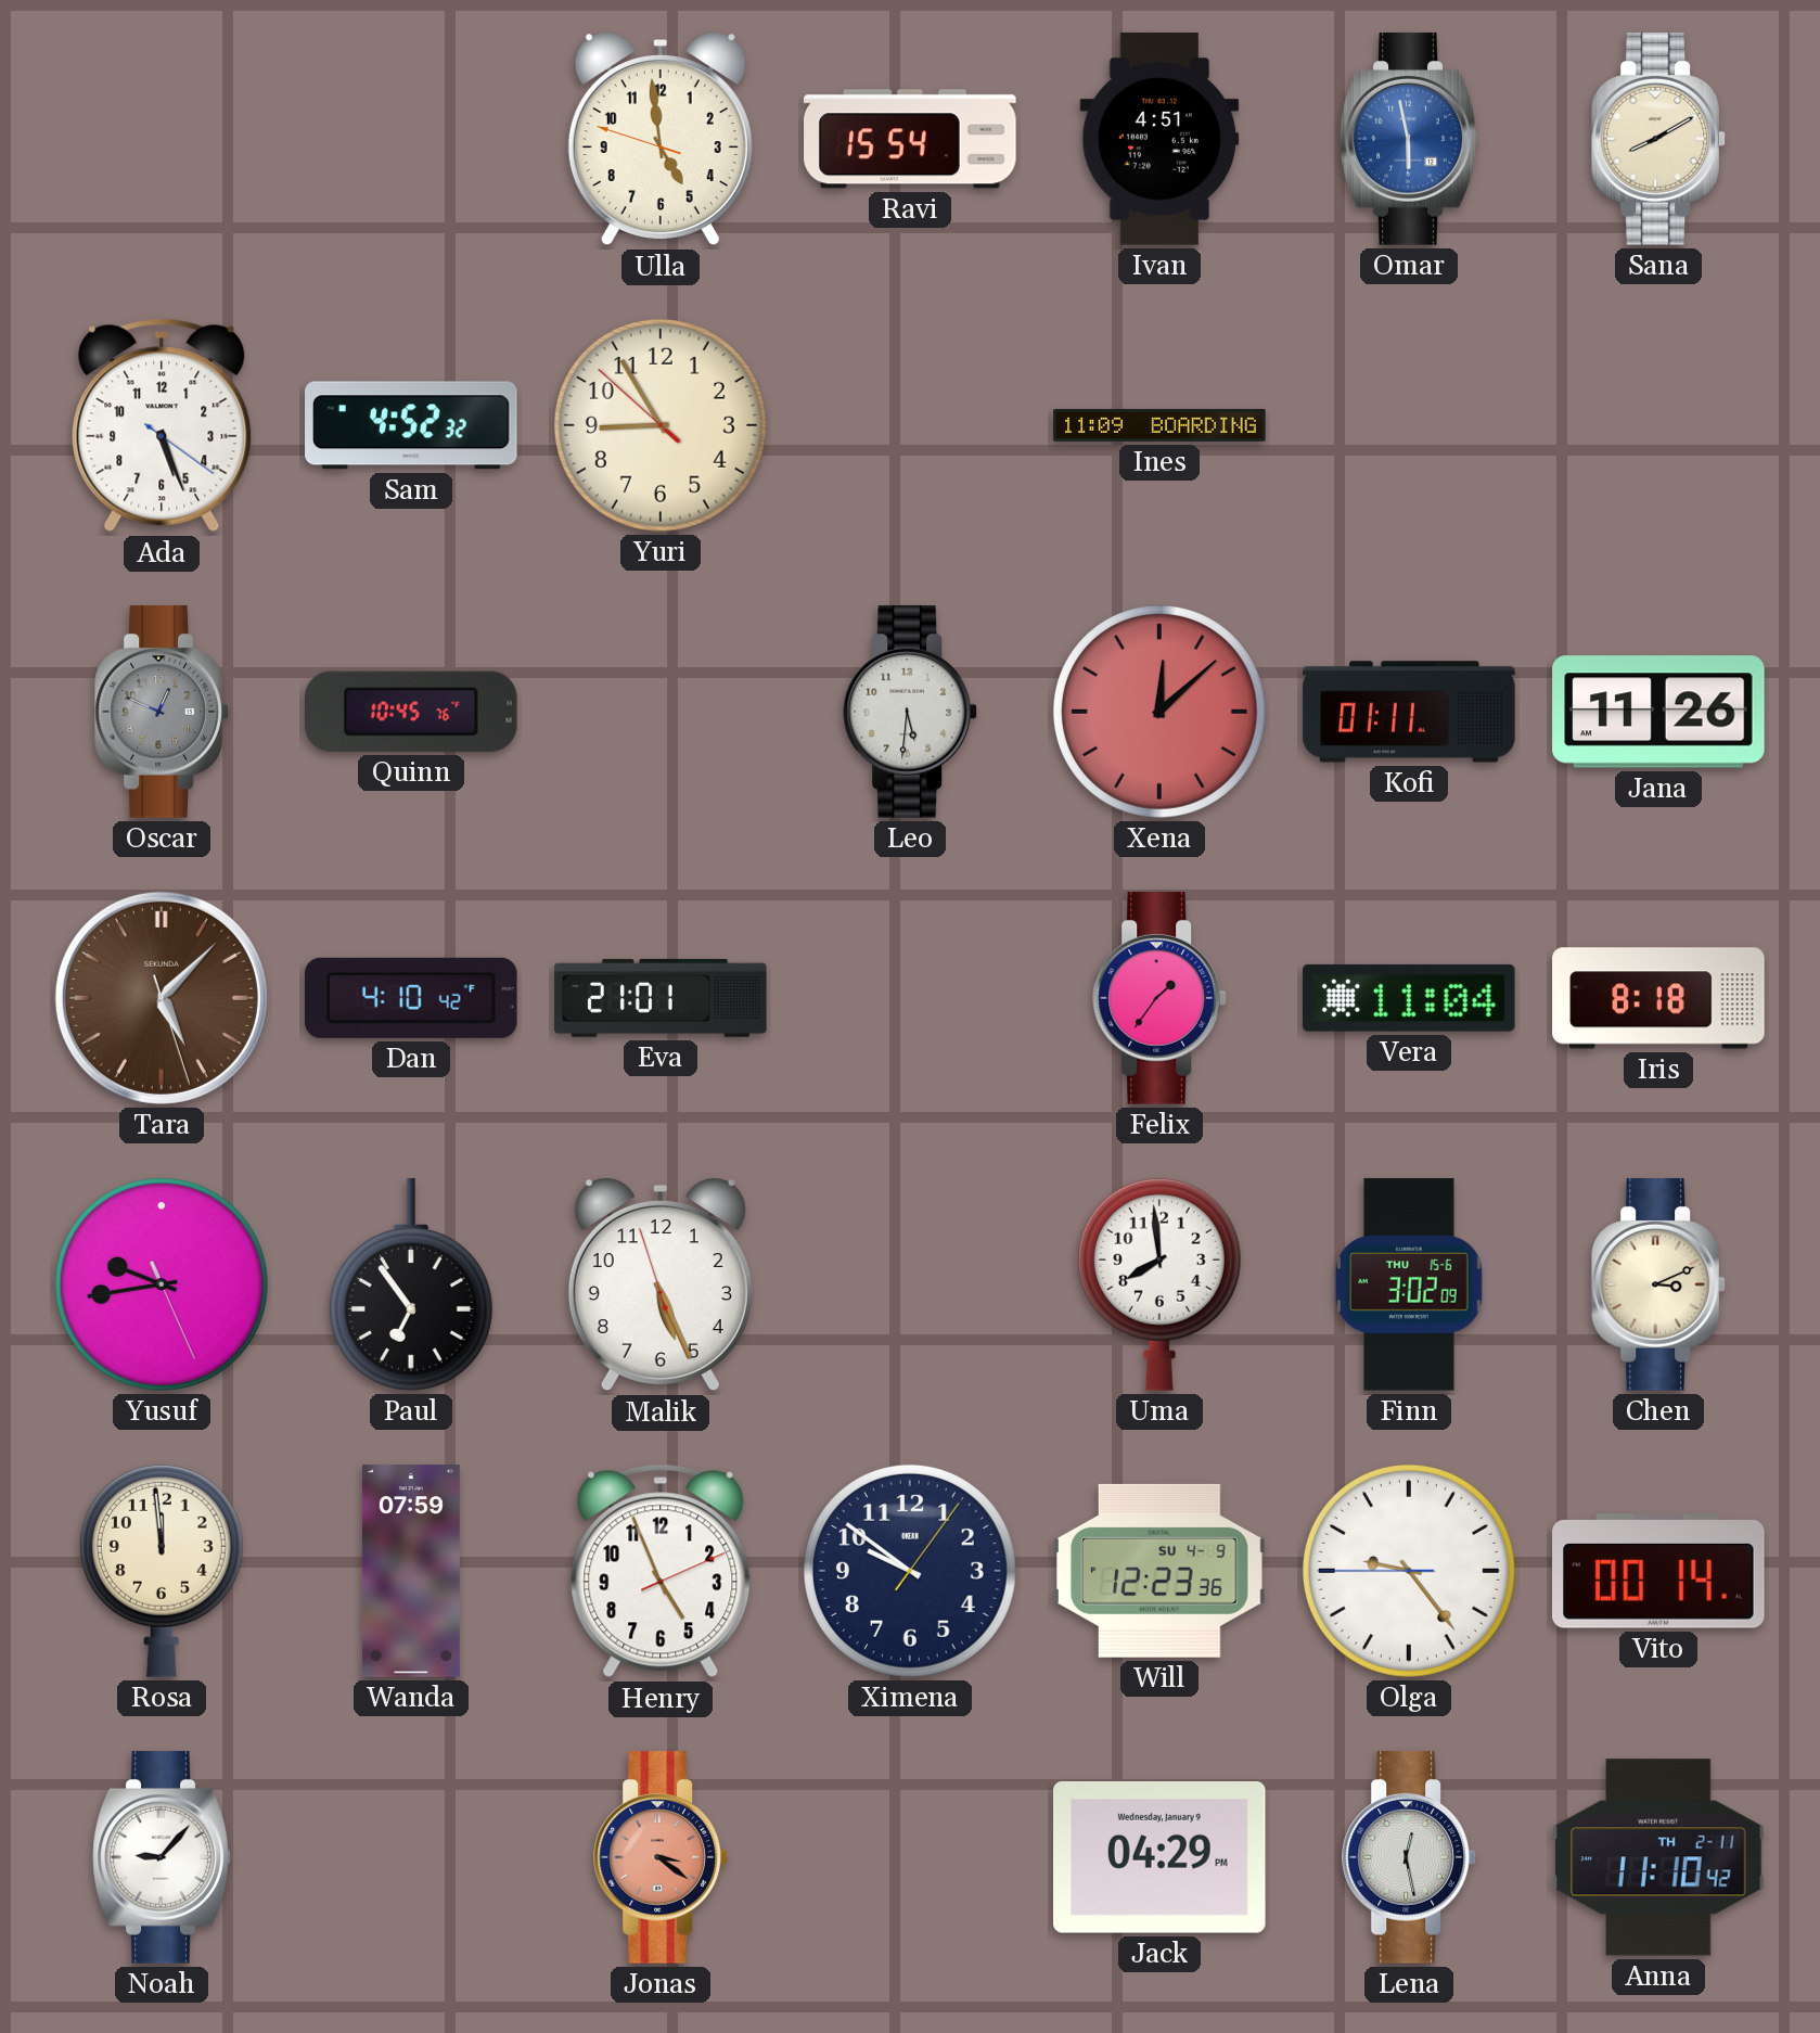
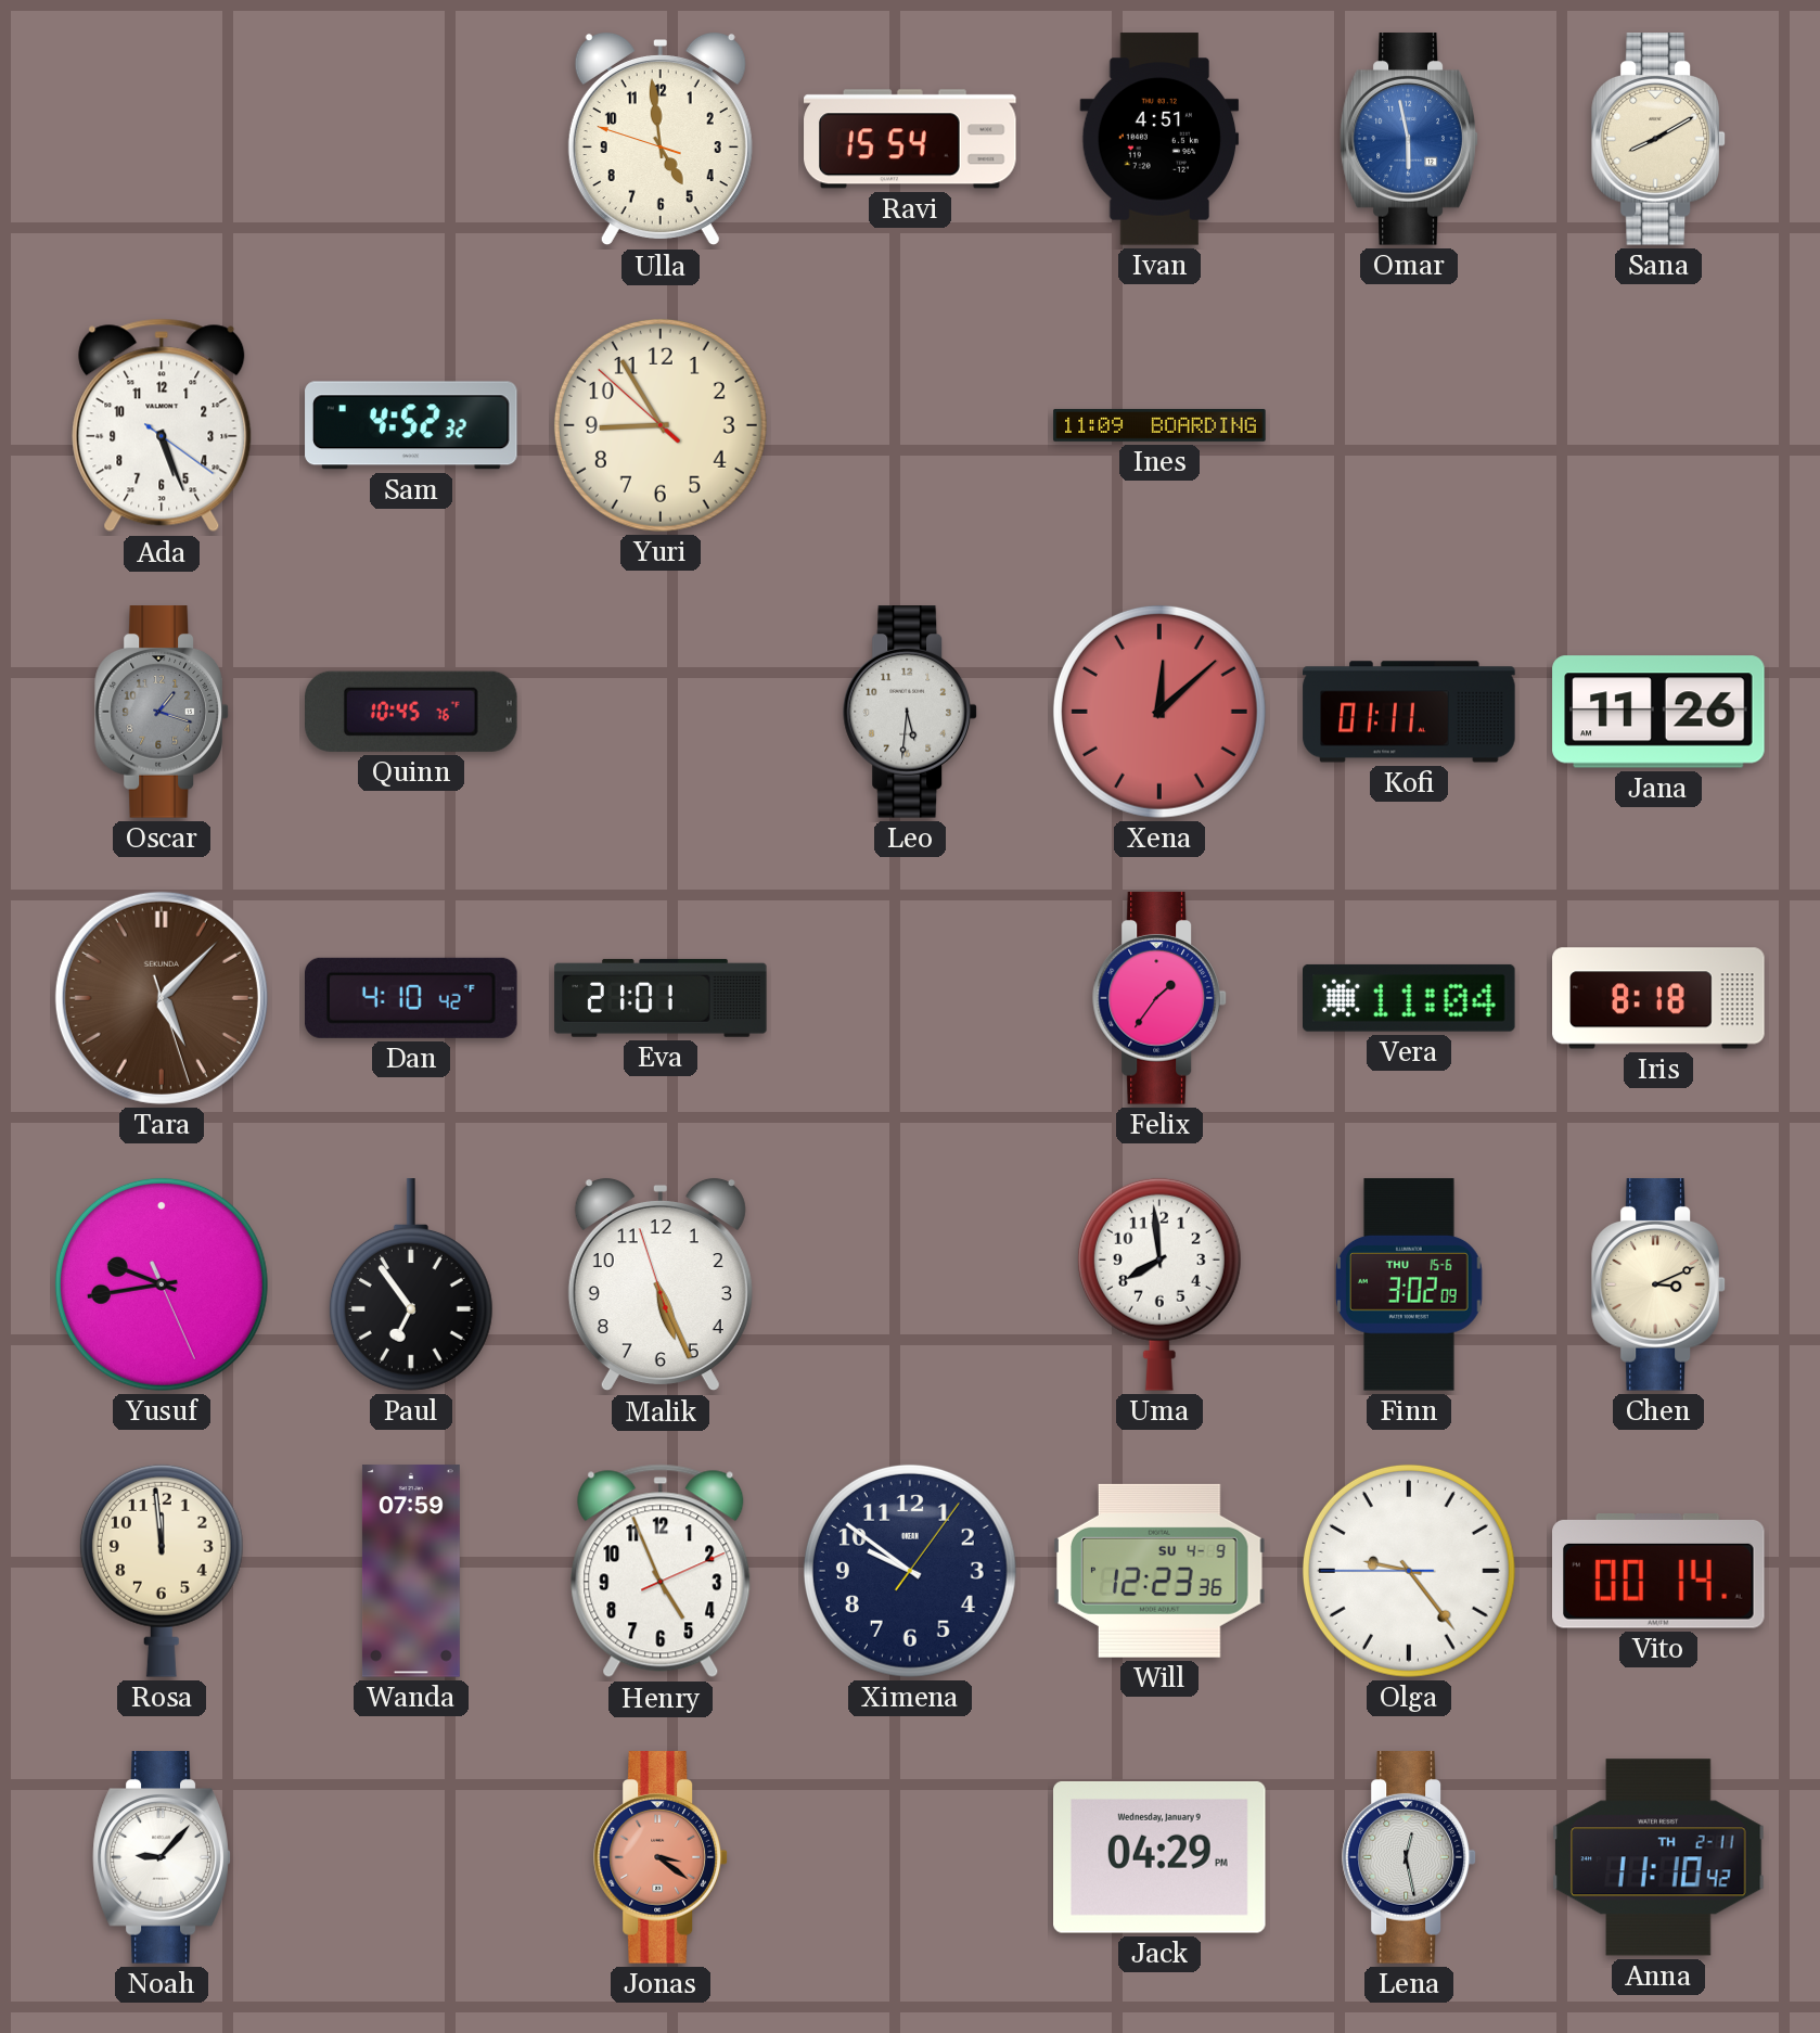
Oscar: 12:49 -> 1:18 (162, 712)
